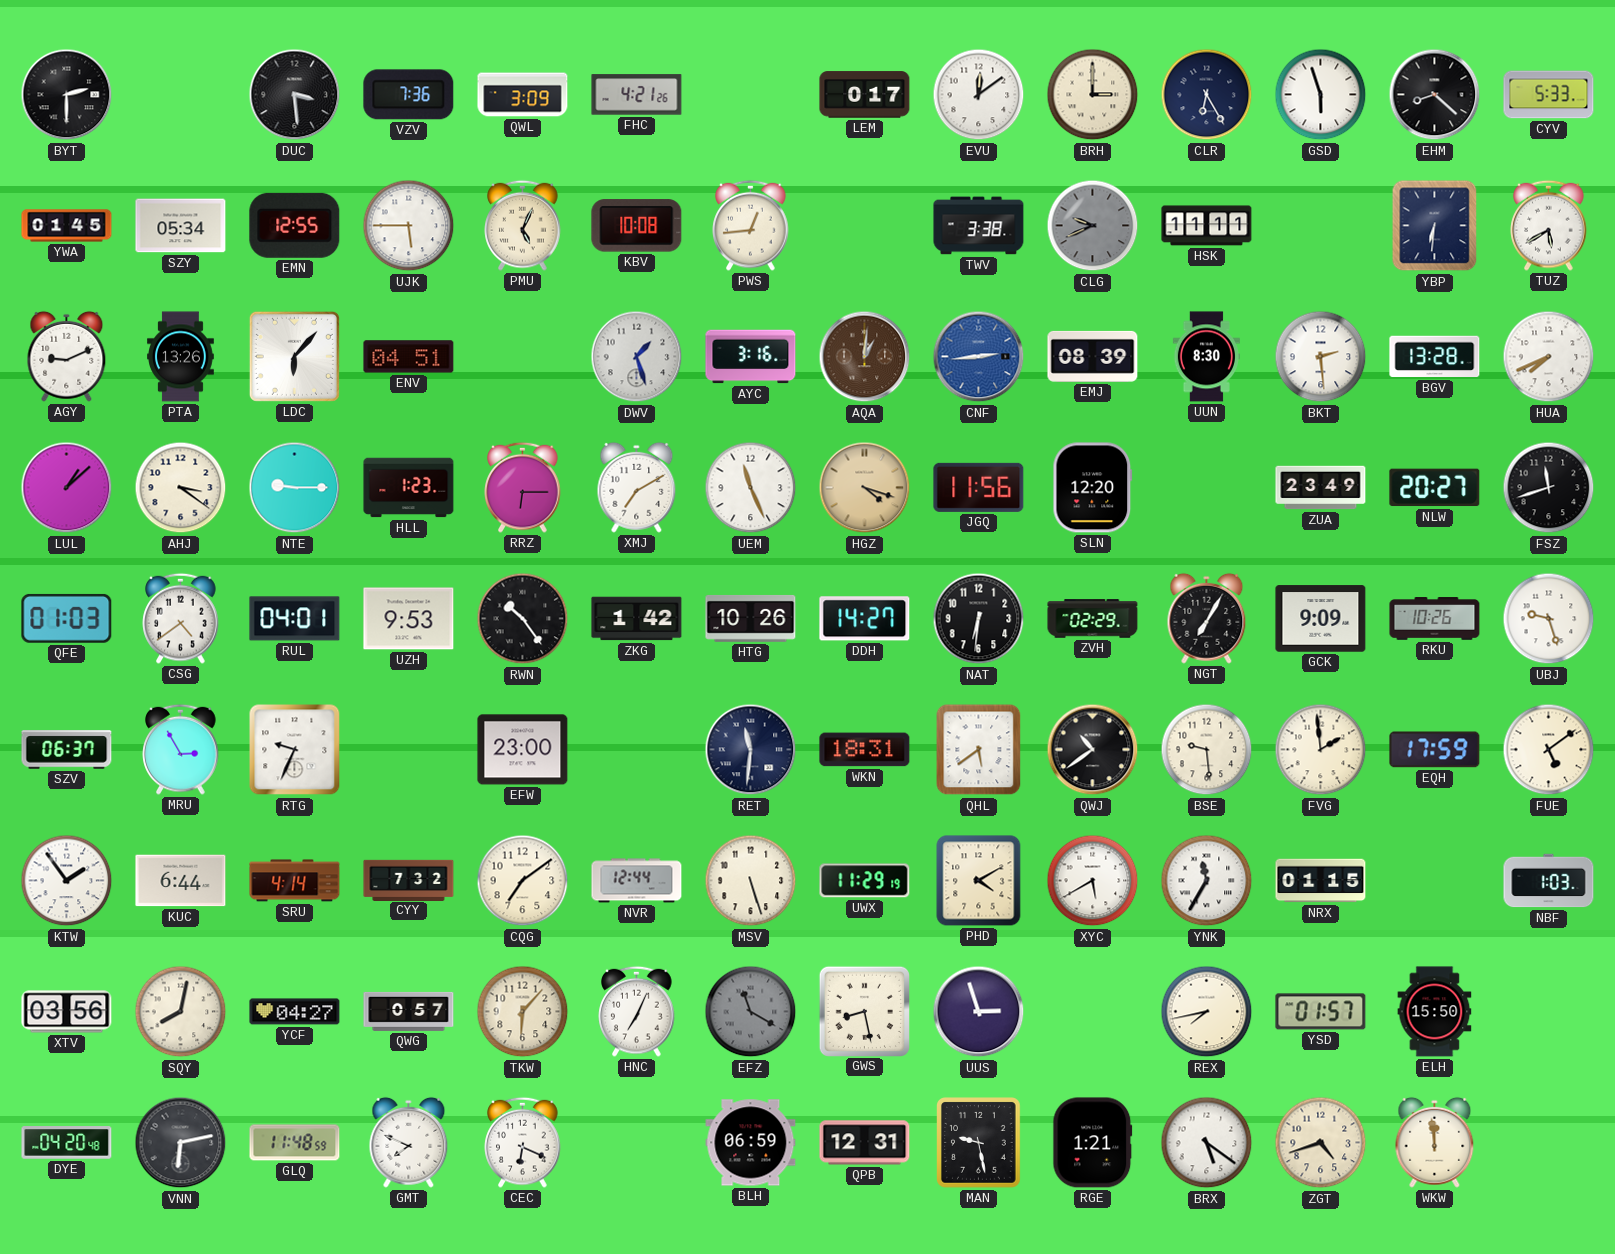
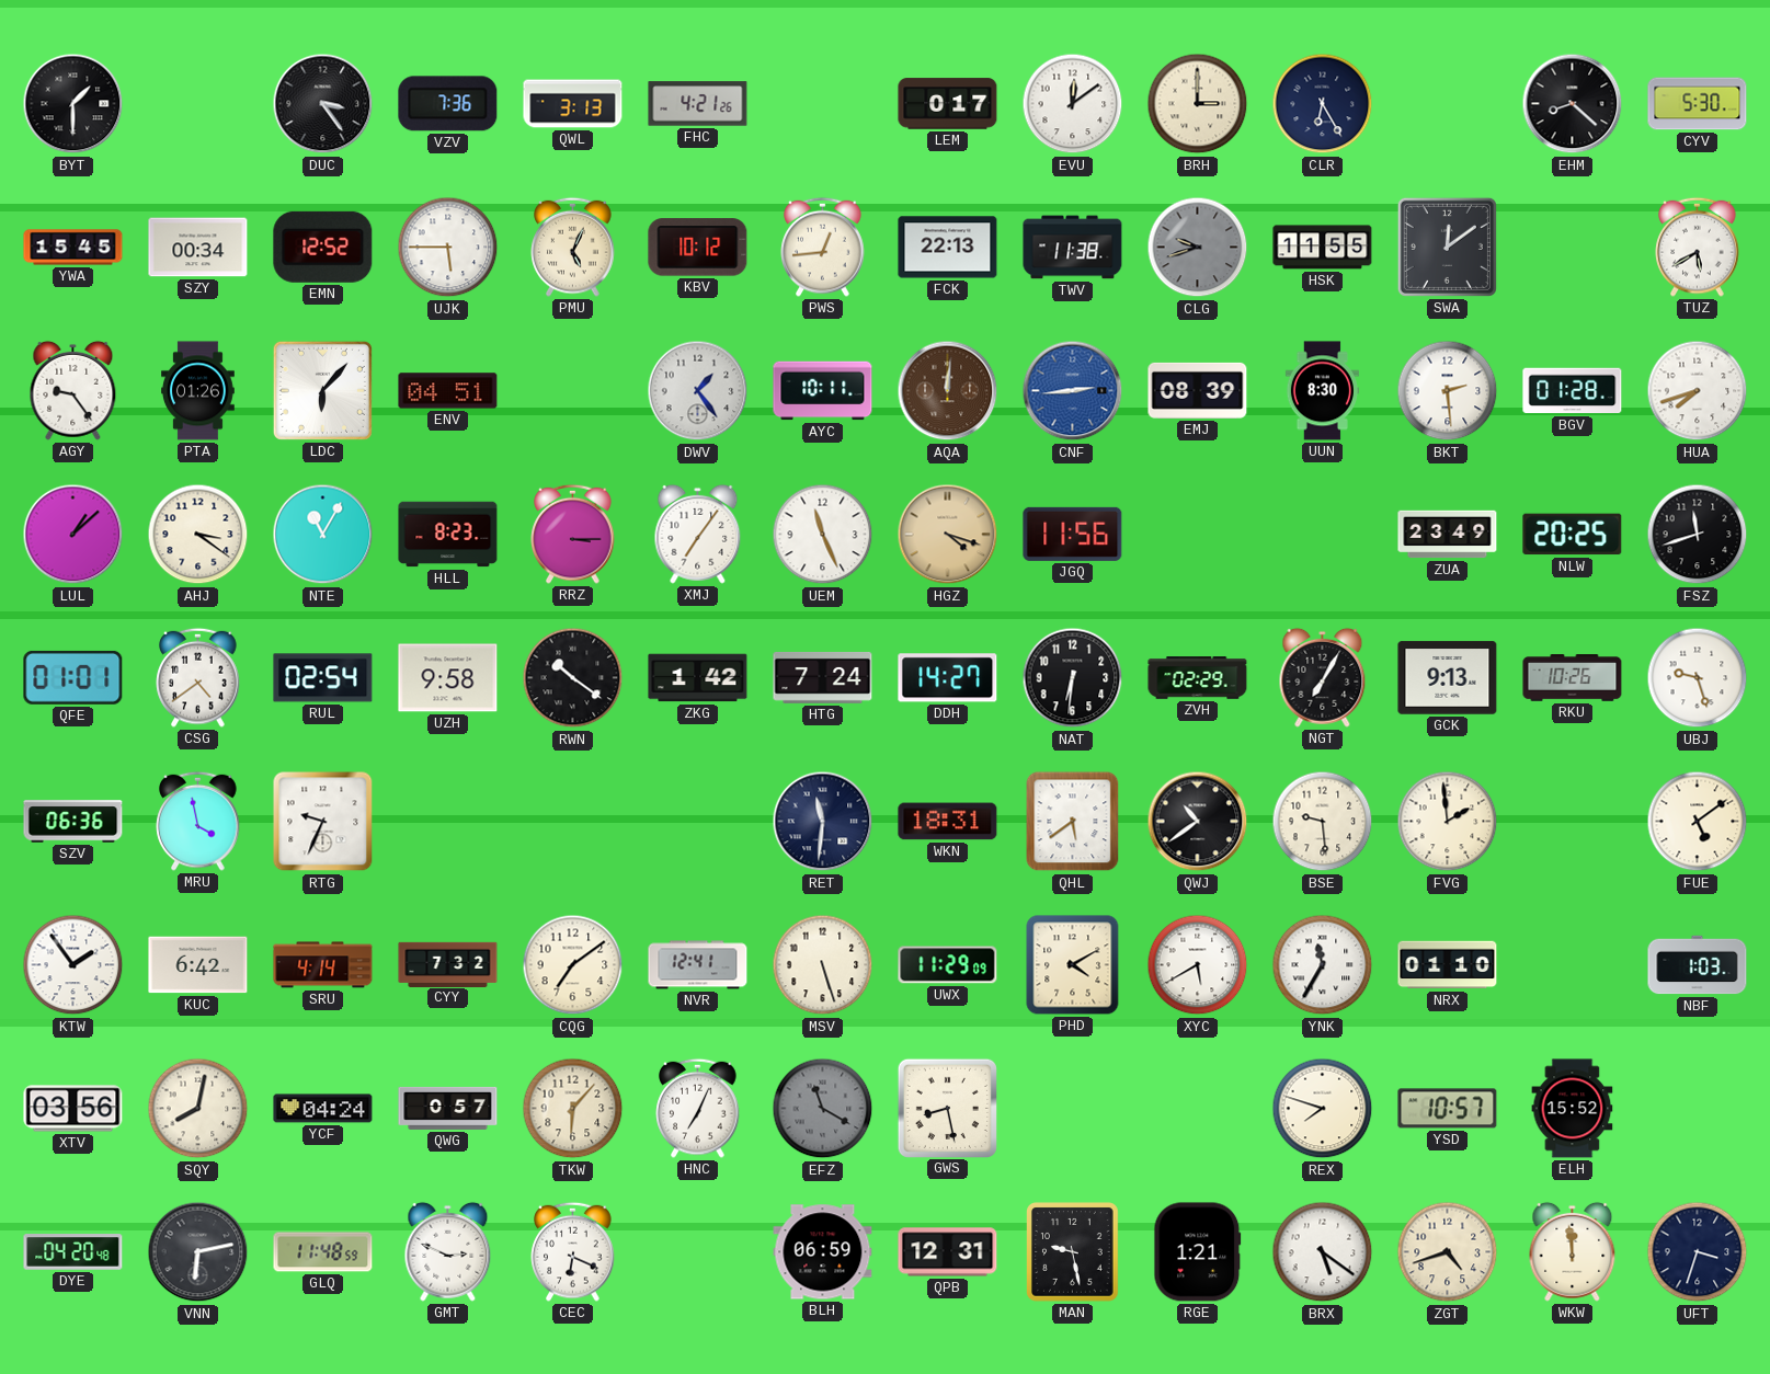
BYT: 2:30 -> 1:30 (73, 104)
DUC: 3:29 -> 3:24 (323, 104)
QWL: 3:09 -> 3:13 (573, 104)
GSD: 5:57 -> none (1321, 95)
CYV: 5:33 -> 5:30 (1698, 104)
YWA: 01:45 -> 15:45 (73, 248)
SZY: 05:34 -> 00:34 (198, 248)
EMN: 12:55 -> 12:52 (323, 247)
KBV: 10:08 -> 10:12 (698, 248)
FCK: none -> 22:13 (948, 248)
TWV: 3:38 -> 11:38 (1073, 248)
CLG: 9:41 -> 9:42 (1198, 248)
HSK: 11:11 -> 11:55 (1323, 248)
SWA: none -> 12:09 (1447, 247)
YBP: 6:31 -> none (1435, 226)
AGY: 9:11 -> 9:24 (73, 390)
PTA: 13:26 -> 01:26 (198, 391)
DWV: 1:27 -> 1:24 (698, 391)
AYC: 3:16 -> 10:11 (823, 391)
AQA: 1:01 -> 12:01 (948, 391)
BGV: 13:28 -> 01:28 (1573, 391)
HUA: 7:41 -> 7:42 (1698, 391)
NTE: 9:15 -> 11:05 (323, 535)
HLL: 1:23 -> 8:23 (448, 535)
RRZ: 6:15 -> 3:15 (573, 534)
XMJ: 7:10 -> 7:06 (698, 534)
SLN: 12:20 -> none (1093, 488)
NLW: 20:27 -> 20:25 (1573, 535)
QFE: 01:03 -> 01:01 (73, 677)
RUL: 04:01 -> 02:54 (323, 678)
UZH: 9:53 -> 9:58 (448, 678)
RWN: 10:24 -> 10:21 (573, 678)
HTG: 10:26 -> 7:24 (823, 677)
GCK: 9:09 -> 9:13 (1448, 678)
SZV: 06:37 -> 06:36 (73, 822)
MRU: 2:55 -> 3:58 (198, 821)
EFW: 23:00 -> none (523, 750)
EQH: 17:59 -> none (1435, 750)
KUC: 6:44 -> 6:42 (198, 965)
NVR: 12:44 -> 12:41 (698, 965)
UWX: 11:29:19 -> 11:29:09 (948, 965)
NRX: 01:15 -> 01:10 (1448, 965)
YCF: 04:27 -> 04:24 (323, 1109)
UUS: 2:57 -> none (979, 1012)
REX: 7:43 -> 7:48 (1323, 1109)
YSD: 01:57 -> 10:57 (1448, 1109)
ELH: 15:50 -> 15:52 (1573, 1109)
GMT: 7:49 -> 2:49 (448, 1251)
UFT: none -> 3:33 (1698, 1252)
